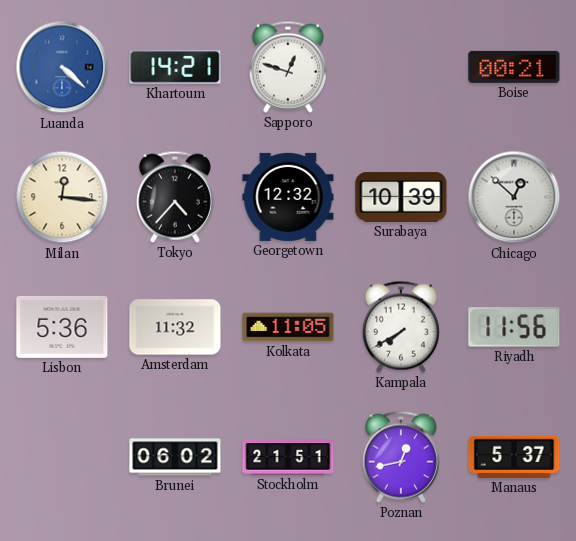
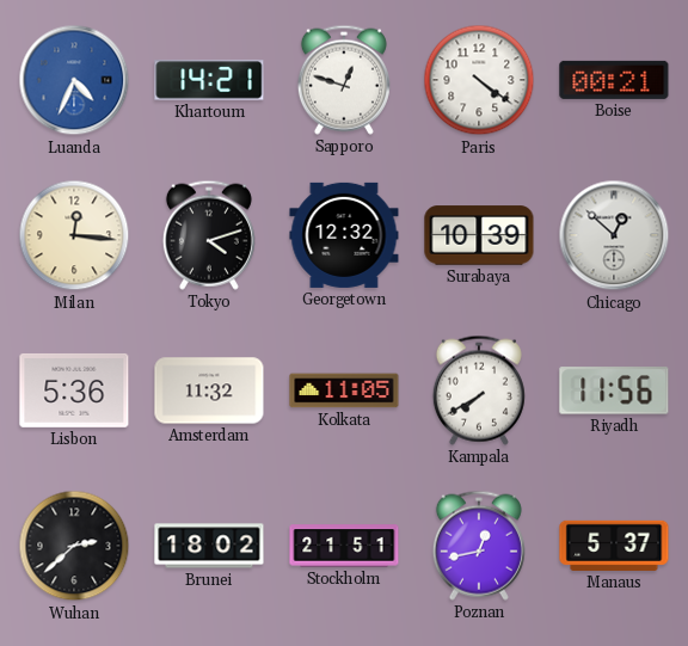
Luanda: 4:22 -> 4:34 (74, 80)
Paris: none -> 4:21 (479, 80)
Tokyo: 4:37 -> 4:12 (209, 235)
Wuhan: none -> 2:38 (74, 546)
Brunei: 06:02 -> 18:02 (209, 546)
